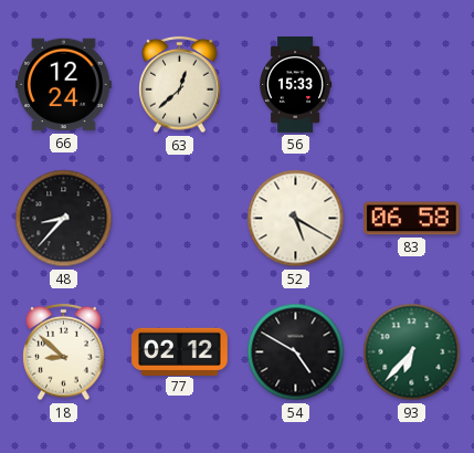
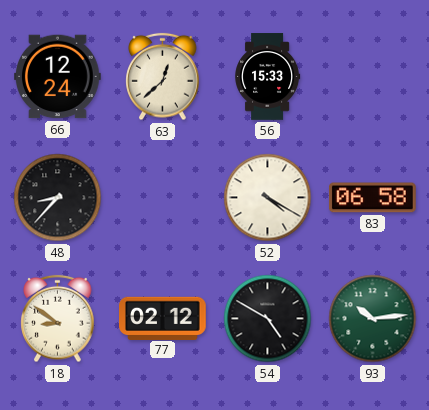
52: 5:20 -> 4:20 (268, 198)
18: 8:52 -> 8:51 (58, 319)
93: 6:37 -> 10:14 (373, 319)
